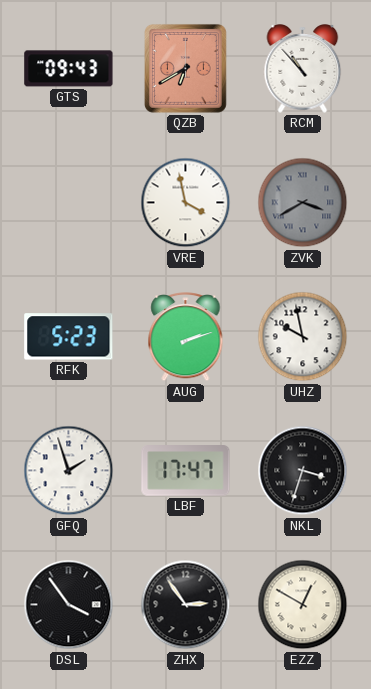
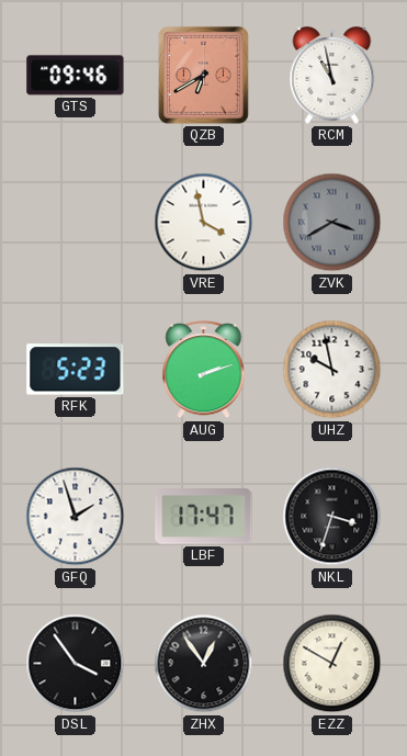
GTS: 09:43 -> 09:46 (76, 76)
RCM: 10:53 -> 10:58 (332, 76)
ZHX: 2:54 -> 12:54 (204, 664)
